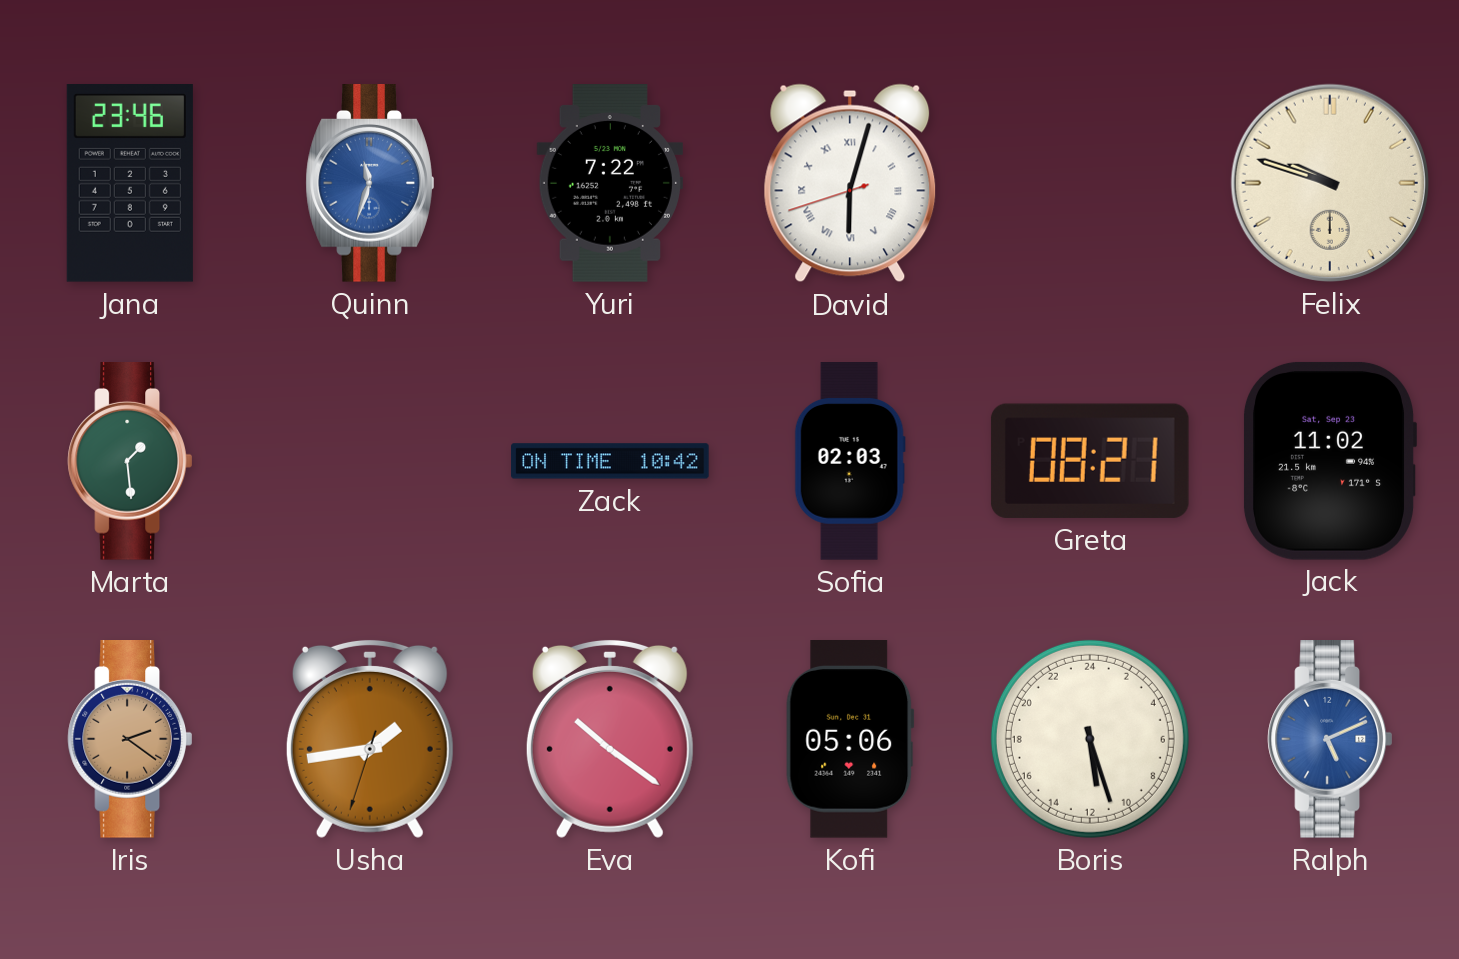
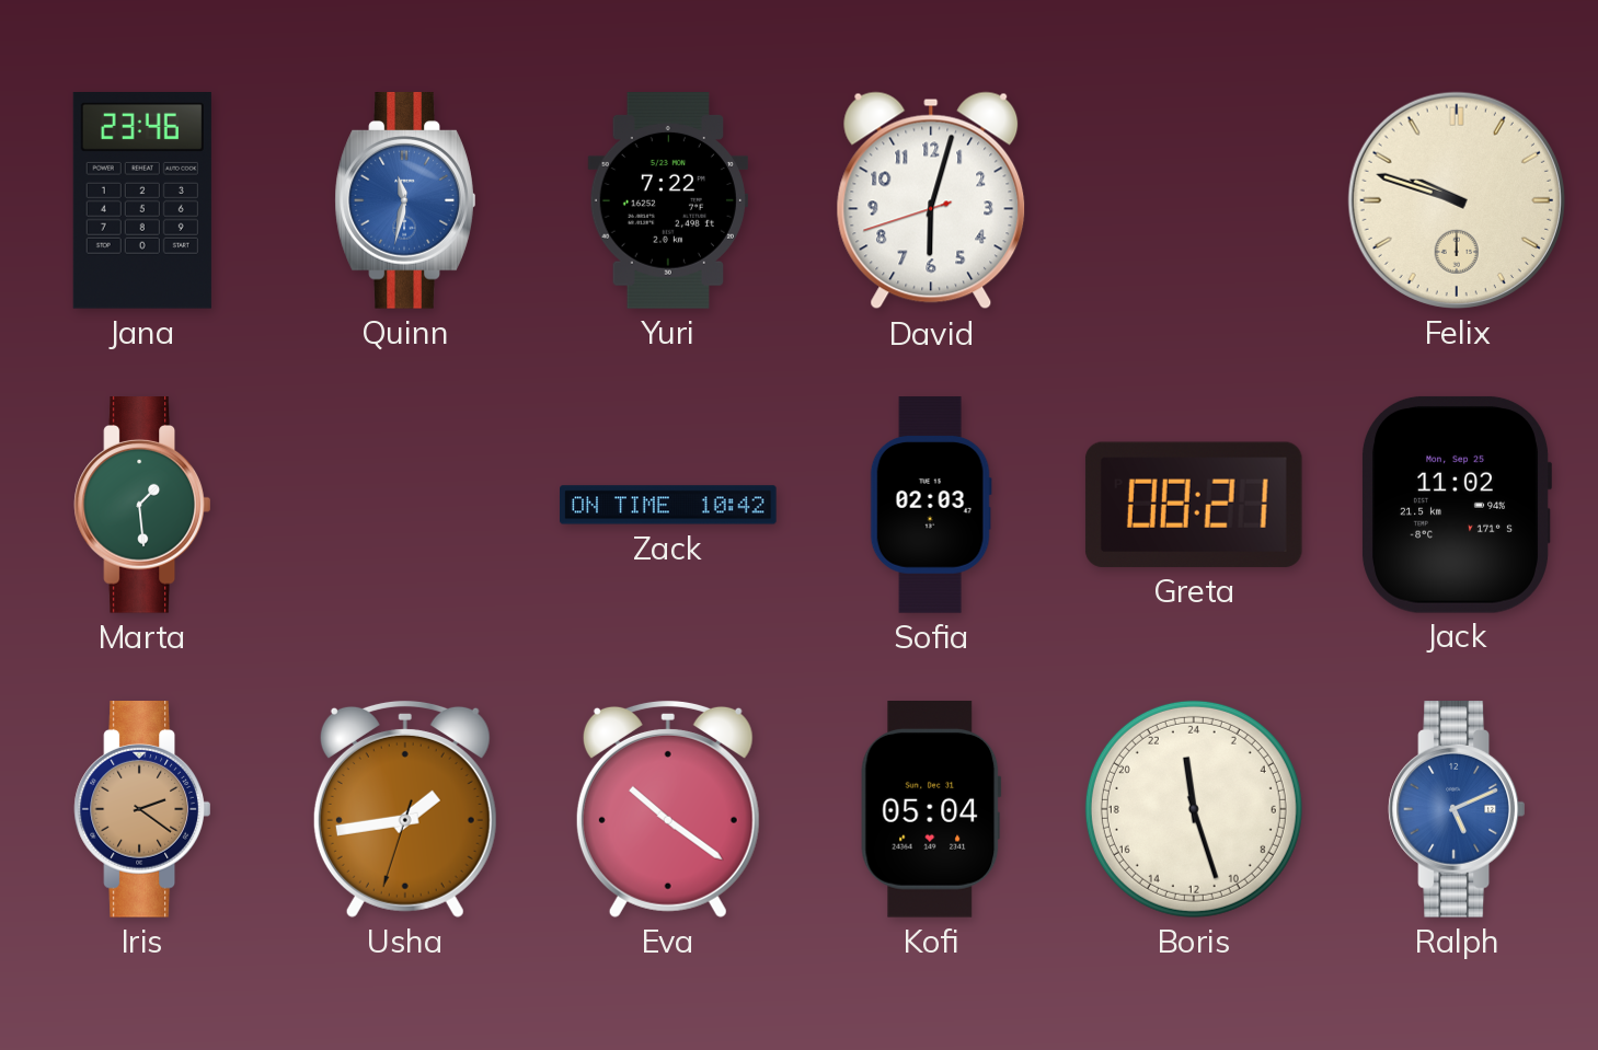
Quinn: 11:33 -> 11:32 (405, 201)
David numerals: Roman -> Arabic (931, 200)
Jack date: Sat, Sep 23 -> Mon, Sep 25 (1456, 505)
Kofi: 05:06 -> 05:04 (931, 810)
Boris: 11:27 -> 23:27 (1194, 809)
